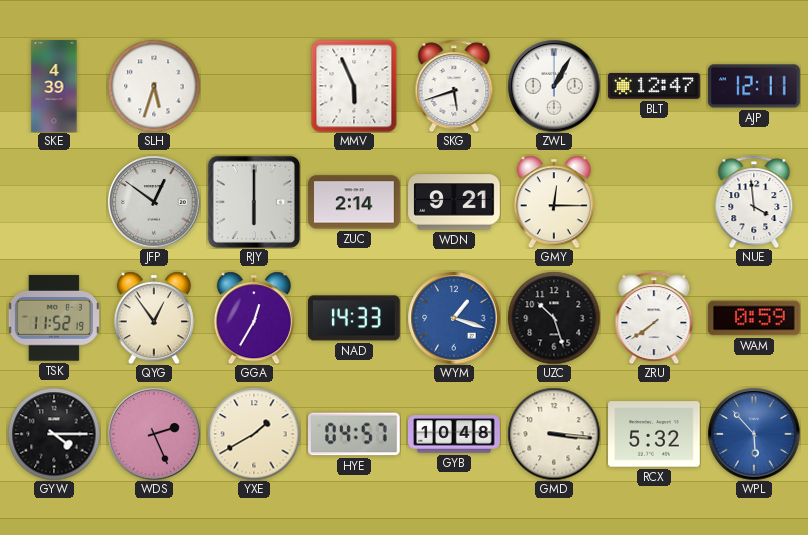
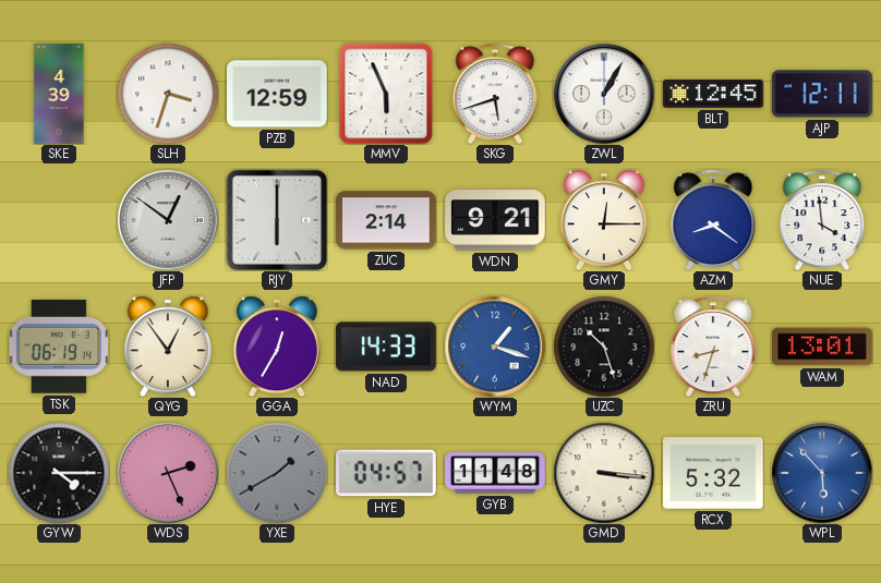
SLH: 5:33 -> 3:33 (168, 94)
PZB: none -> 12:59 (277, 94)
BLT: 12:47 -> 12:45 (713, 94)
AZM: none -> 8:21 (713, 220)
TSK: 11:52 -> 06:19 (59, 347)
ZRU: 7:39 -> 8:33 (713, 347)
WAM: 0:59 -> 13:01 (822, 347)
YXE dial: cream -> grey (277, 473)
GYB: 10:48 -> 11:48 (495, 473)
